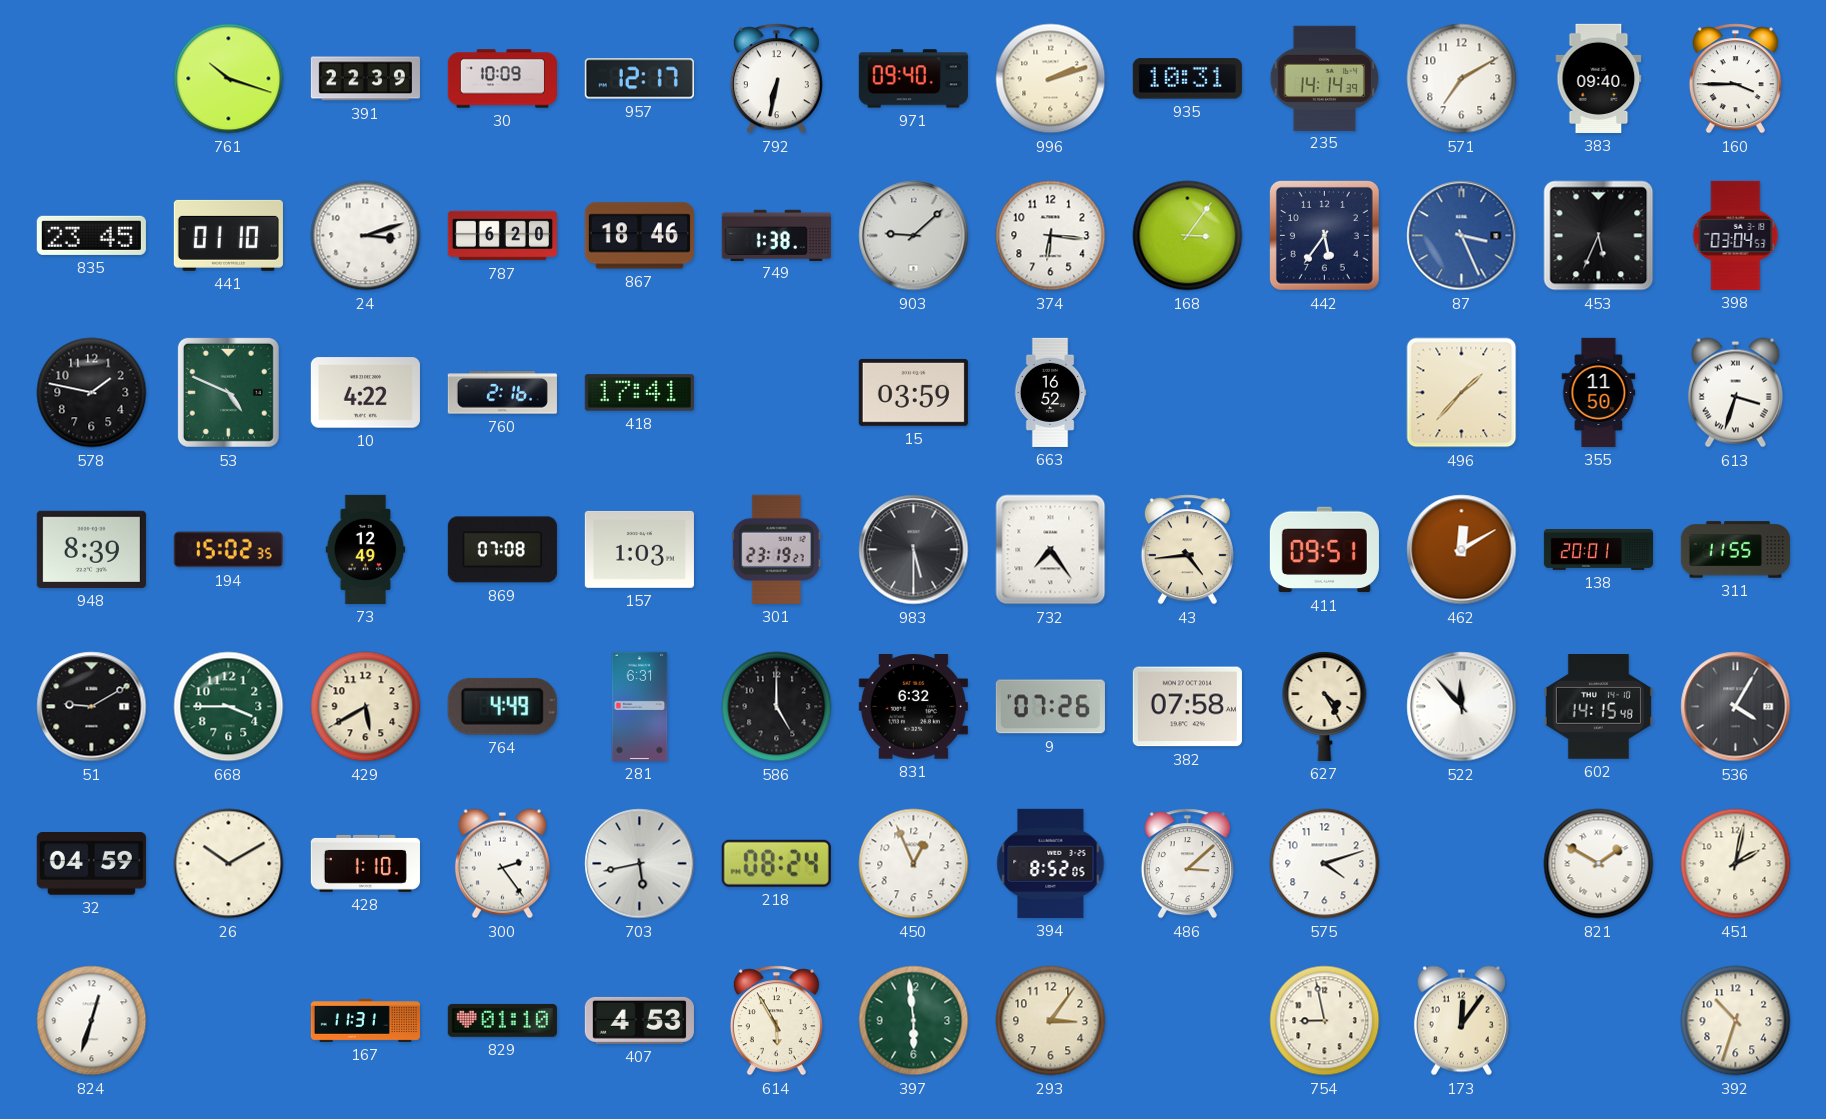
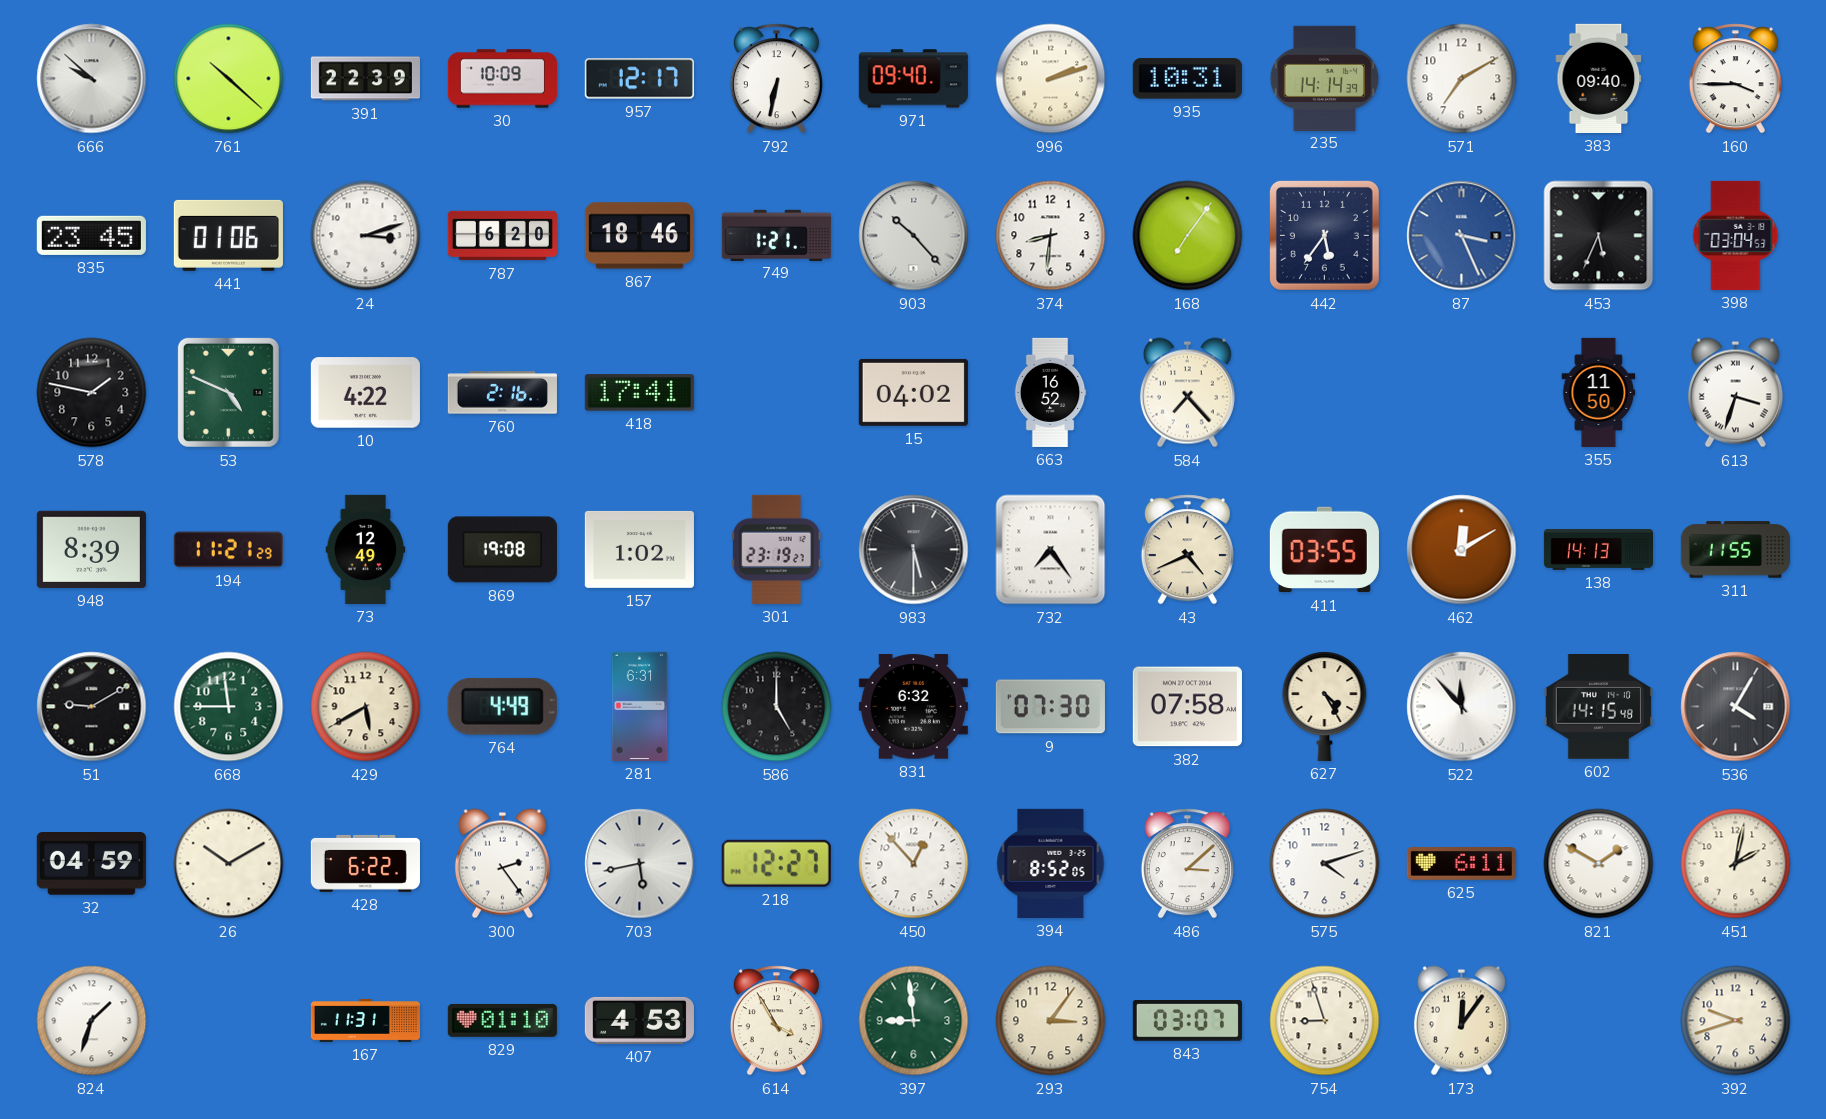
666: none -> 9:52 (92, 79)
761: 10:18 -> 10:22 (229, 79)
441: 01:10 -> 01:06 (228, 235)
749: 1:38 -> 1:21 (776, 235)
903: 9:08 -> 10:23 (914, 236)
374: 6:16 -> 8:31 (1051, 236)
168: 3:06 -> 7:06 (1188, 236)
15: 03:59 -> 04:02 (913, 392)
584: none -> 7:23 (1187, 393)
496: 1:37 -> none (1462, 393)
194: 15:02 -> 11:21 (228, 550)
869: 07:08 -> 19:08 (502, 550)
157: 1:03 -> 1:02 (639, 549)
43: 4:44 -> 4:41 (1187, 550)
411: 09:51 -> 03:55 (1324, 550)
138: 20:01 -> 14:13 (1598, 550)
668: 3:45 -> 11:45 (229, 707)
9: 07:26 -> 07:30 (1050, 707)
428: 1:10 -> 6:22 (365, 863)
218: 08:24 -> 12:27 (776, 863)
450: 12:56 -> 12:53 (914, 864)
625: none -> 6:11 (1461, 864)
824: 12:33 -> 1:33 (92, 1021)
614: 5:55 -> 3:55 (776, 1021)
397: 5:59 -> 8:59 (914, 1021)
843: none -> 03:07 (1187, 1021)
754: 8:58 -> 8:57 (1325, 1021)
392: 10:33 -> 9:42 (1736, 1021)
